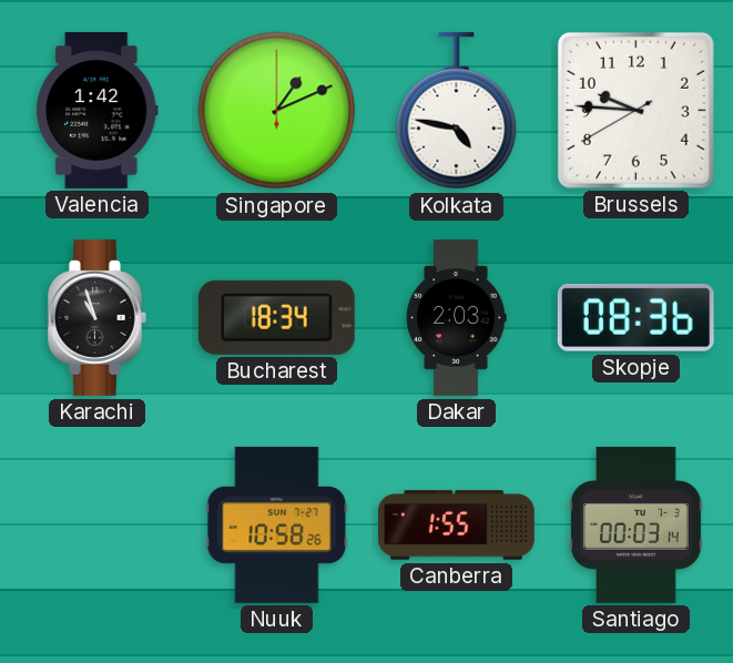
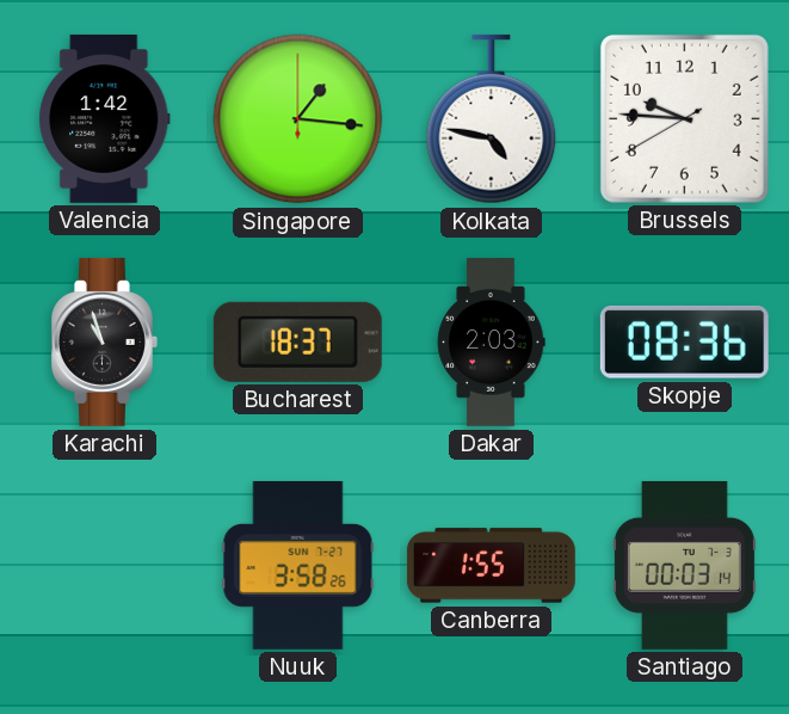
Singapore: 1:11 -> 1:16 (298, 119)
Bucharest: 18:34 -> 18:37 (297, 341)
Nuuk: 10:58 -> 3:58 (298, 565)
